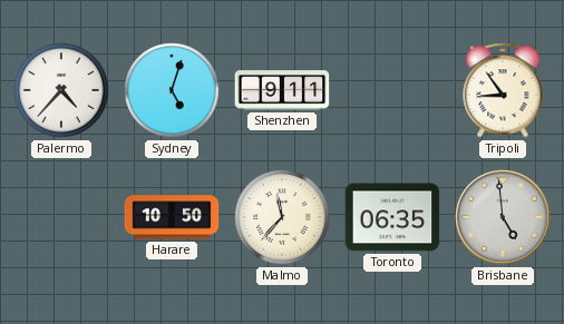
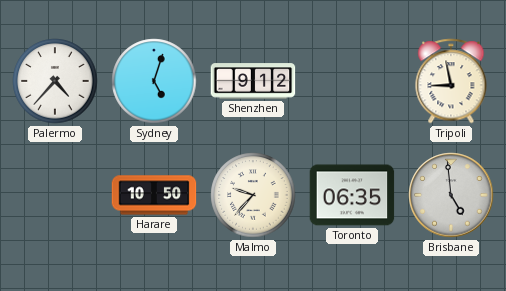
Shenzhen: 9:11 -> 9:12 (253, 81)
Tripoli: 8:54 -> 8:58 (451, 81)
Malmo: 11:37 -> 9:37 (253, 195)
